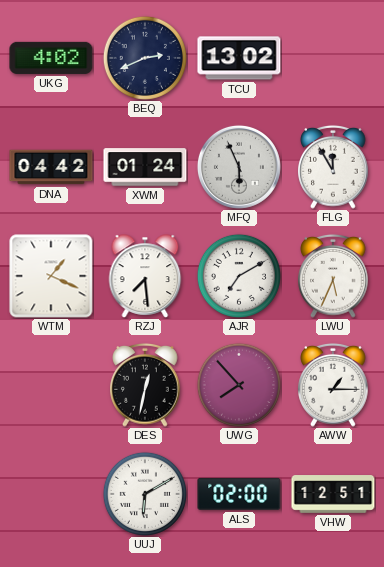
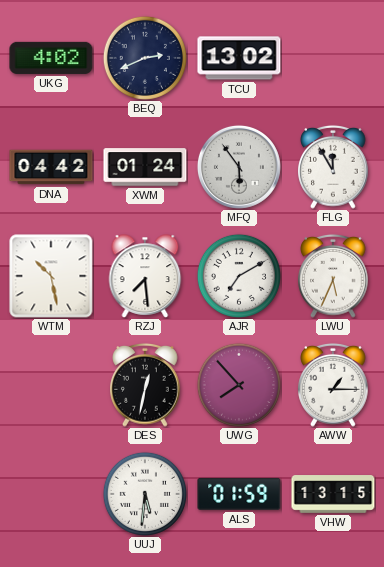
MFQ: 5:56 -> 5:54 (239, 167)
WTM: 1:19 -> 10:28 (51, 276)
UUJ: 6:10 -> 5:31 (145, 494)
ALS: 02:00 -> 01:59 (239, 494)
VHW: 12:51 -> 13:15 (333, 494)
